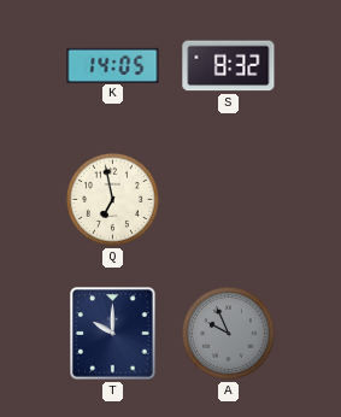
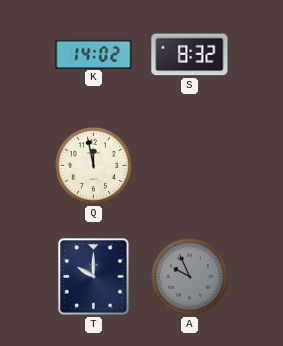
K: 14:05 -> 14:02 (94, 54)
Q: 6:58 -> 11:58 (93, 165)
